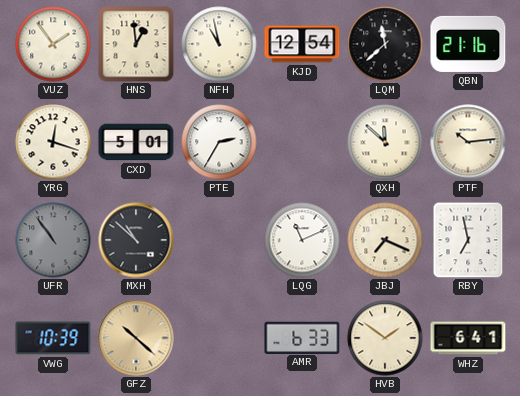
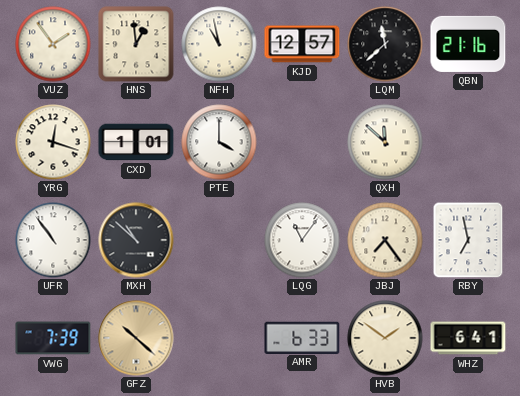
KJD: 12:54 -> 12:57 (302, 44)
CXD: 5:01 -> 1:01 (136, 142)
PTE: 2:35 -> 4:00 (219, 142)
PTF: 10:14 -> none (468, 142)
UFR dial: grey -> white (53, 240)
LQG: 11:11 -> 11:06 (302, 240)
JBJ: 7:19 -> 7:24 (385, 240)
VWG: 10:39 -> 7:39 (53, 338)
